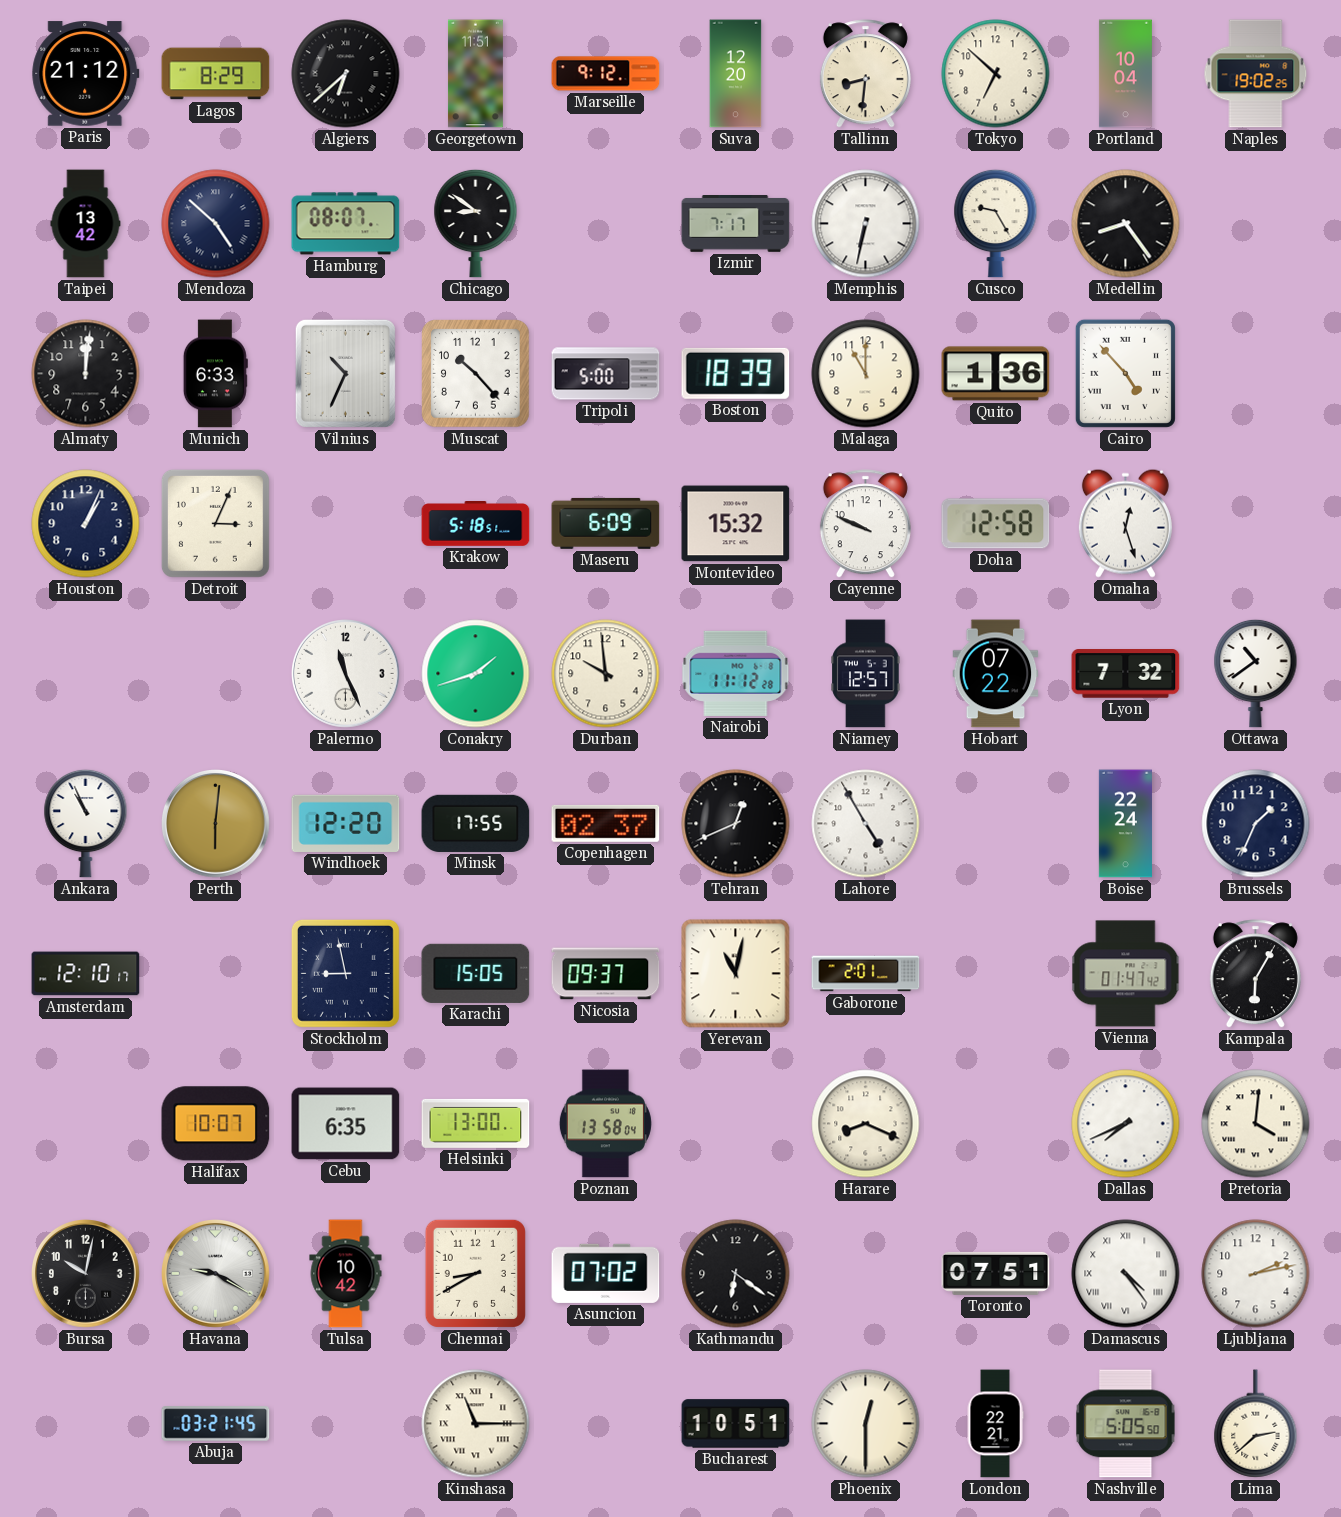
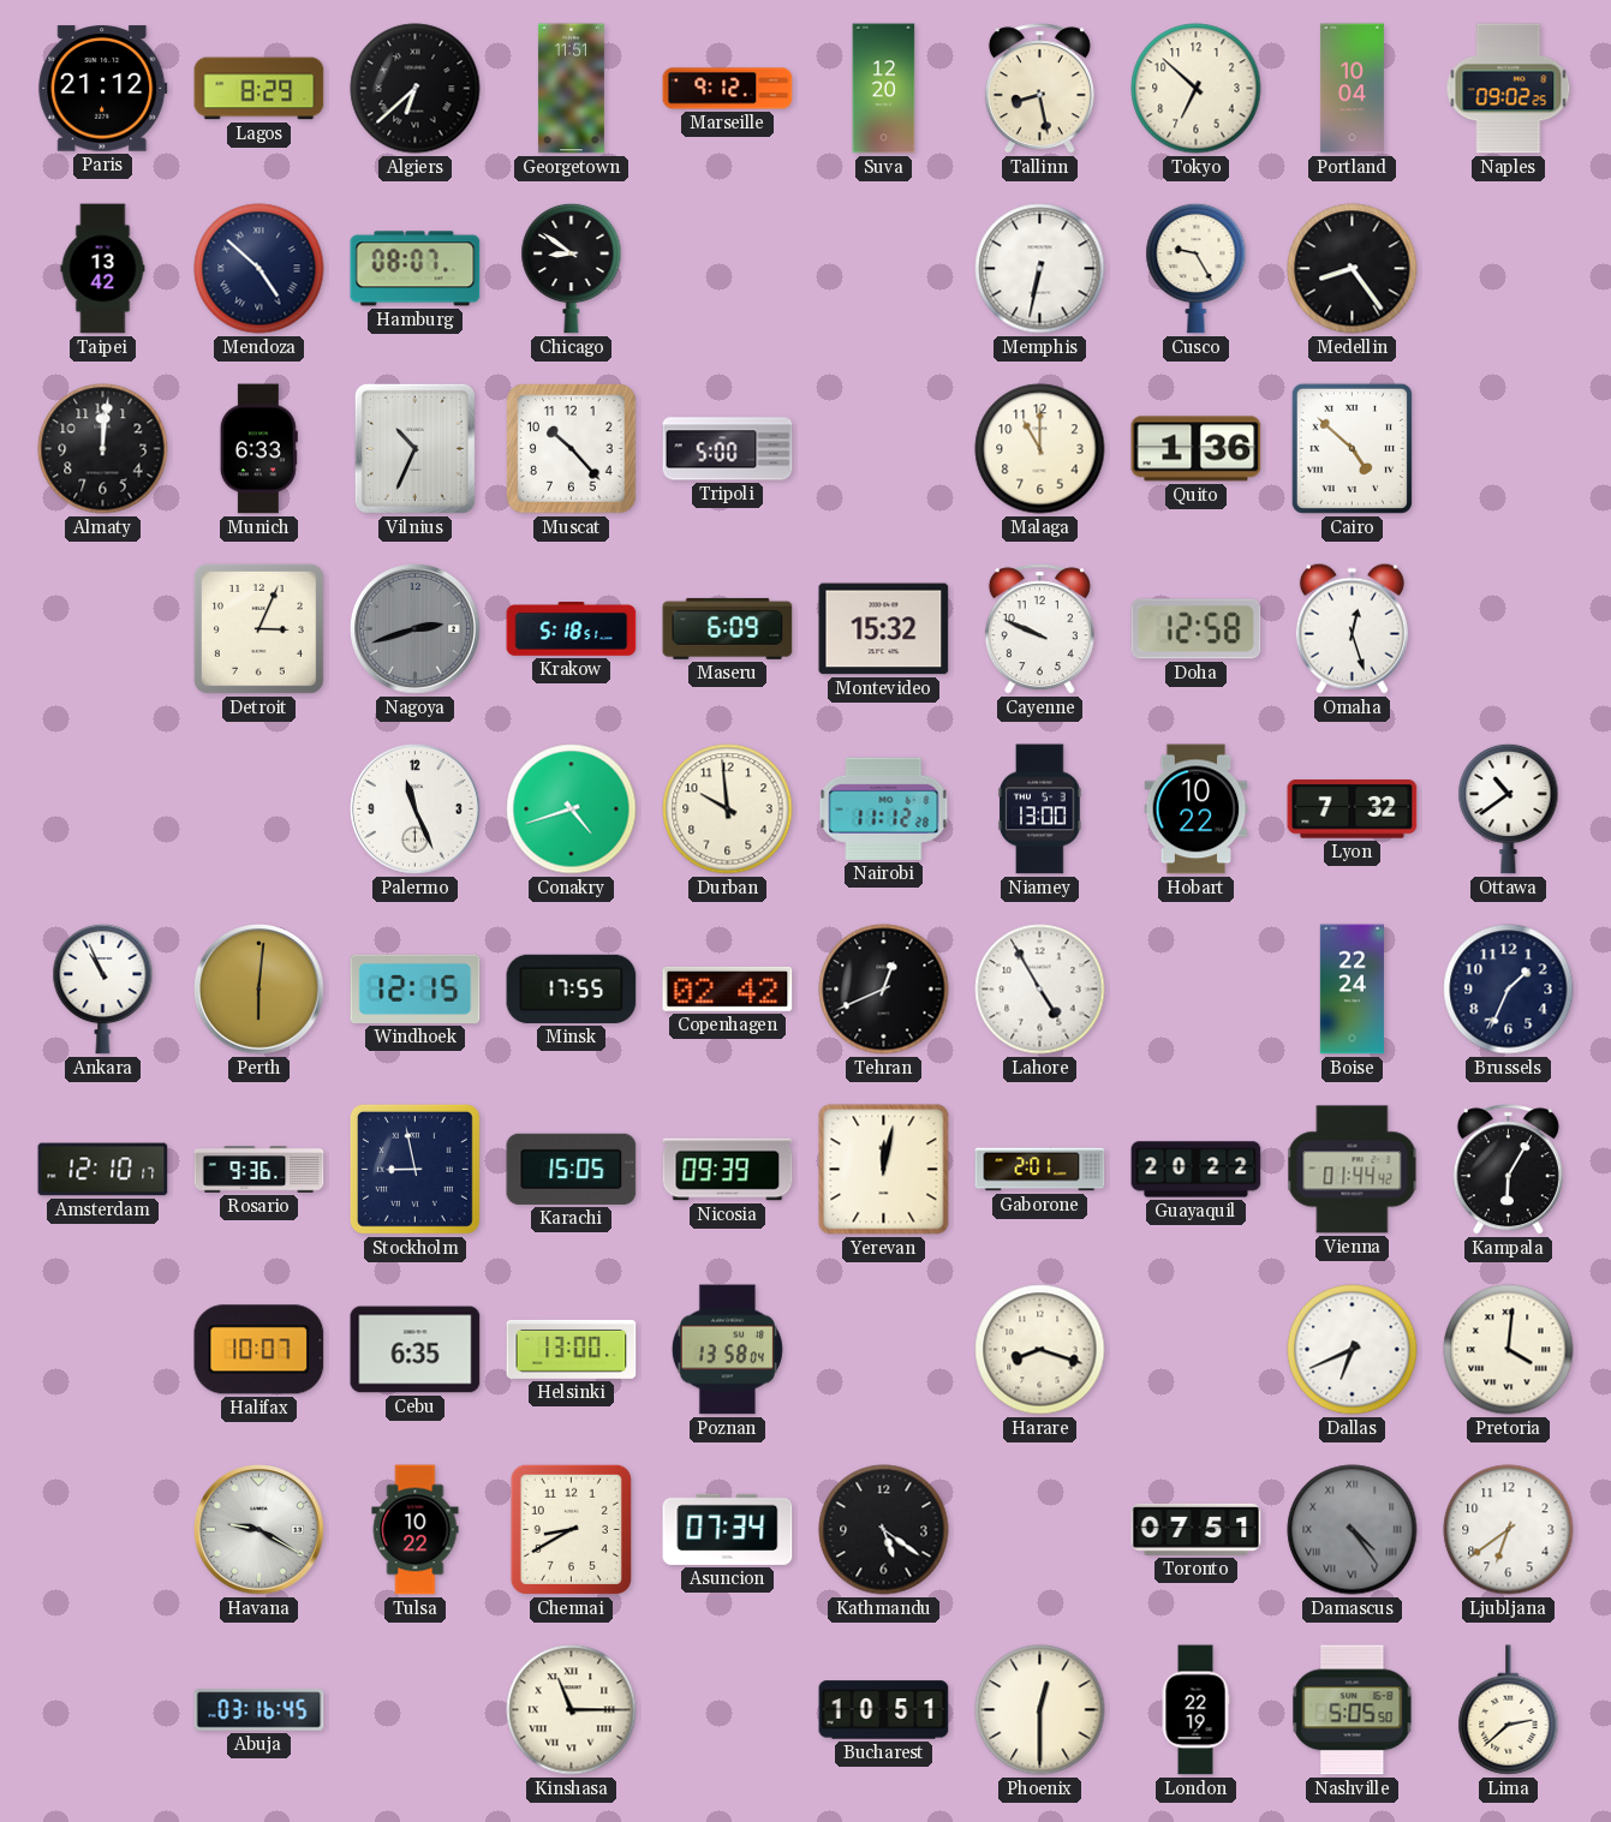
Tallinn: 8:31 -> 8:28 (1039, 89)
Naples: 19:02 -> 09:02 (1509, 89)
Izmir: 7:17 -> none (736, 224)
Boston: 18:39 -> none (736, 373)
Cairo: 4:53 -> 4:52 (1352, 448)
Houston: 1:04 -> none (86, 524)
Nagoya: none -> 2:42 (416, 629)
Conakry: 1:42 -> 4:42 (572, 810)
Niamey: 12:57 -> 13:00 (1040, 810)
Hobart: 07:22 -> 10:22 (1197, 810)
Windhoek: 12:20 -> 12:15 (416, 988)
Copenhagen: 02:37 -> 02:42 (728, 988)
Rosario: none -> 9:36 (259, 1170)
Nicosia: 09:37 -> 09:39 (728, 1170)
Yerevan: 11:02 -> 12:02 (884, 1170)
Guayaquil: none -> 20:22 (1197, 1170)
Vienna: 01:47 -> 01:44 (1353, 1170)
Harare: 8:19 -> 8:18 (1040, 1350)
Dallas: 7:41 -> 6:41 (1353, 1350)
Bursa: 10:02 -> none (86, 1274)
Tulsa: 10:42 -> 10:22 (416, 1530)
Asuncion: 07:02 -> 07:34 (728, 1529)
Kathmandu: 6:21 -> 5:21 (884, 1530)
Damascus dial: white -> grey (1353, 1530)
Ljubljana: 2:13 -> 6:39 (1509, 1530)
Abuja: 03:21 -> 03:16 (259, 1710)
London: 22:21 -> 22:19 (1195, 1710)
